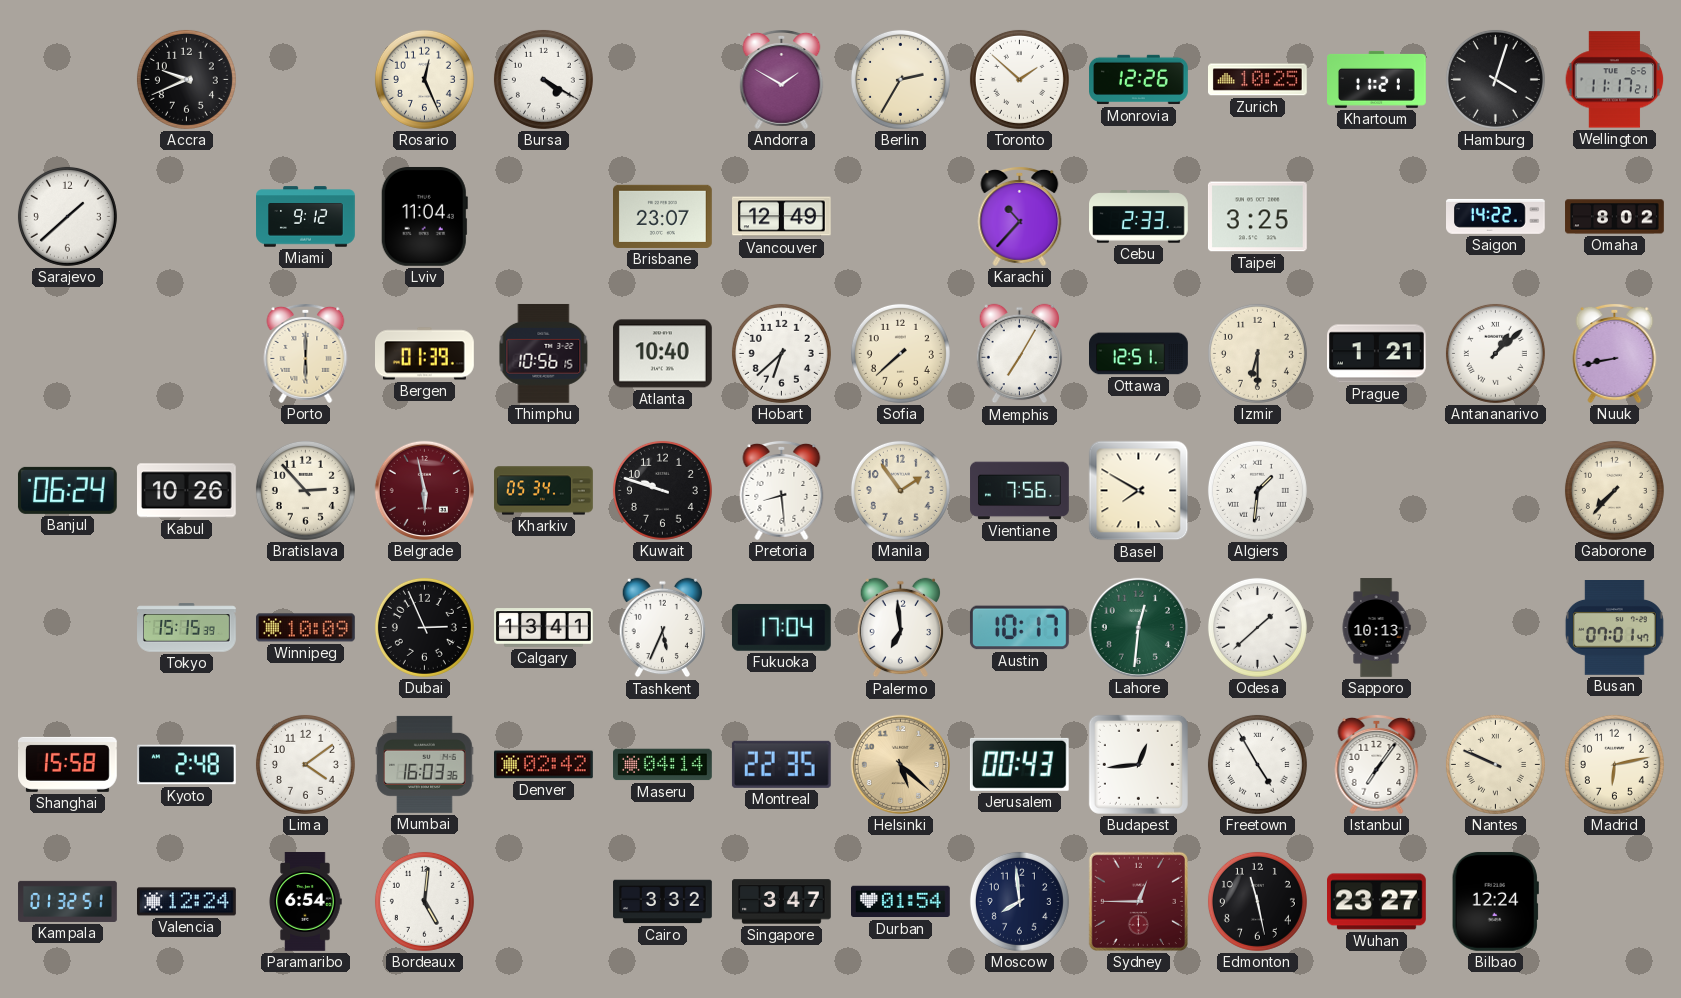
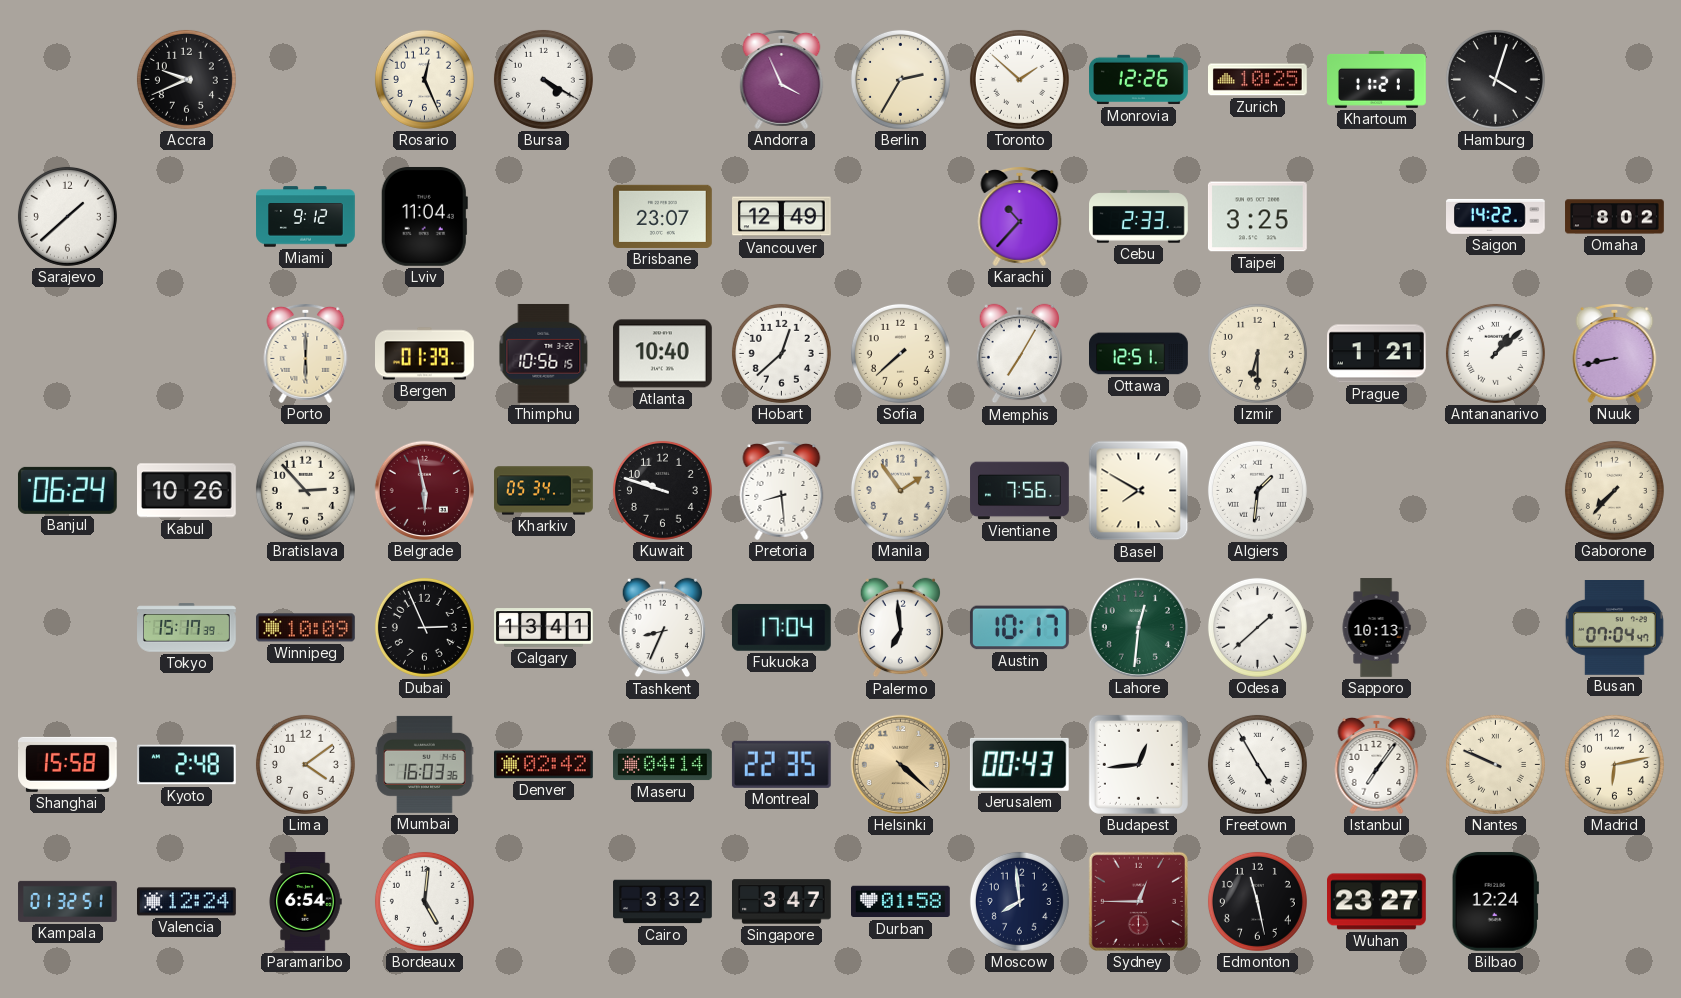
Andorra: 1:50 -> 3:56 (782, 80)
Wellington: 11:17 -> none (1615, 80)
Hobart: 6:38 -> 12:38 (781, 353)
Tokyo: 15:15 -> 15:17 (187, 628)
Tashkent: 5:34 -> 8:34 (662, 628)
Busan: 07:01 -> 07:04 (1614, 628)
Helsinki: 5:22 -> 4:22 (900, 764)
Durban: 01:54 -> 01:58 (901, 902)
